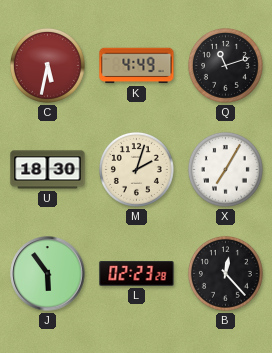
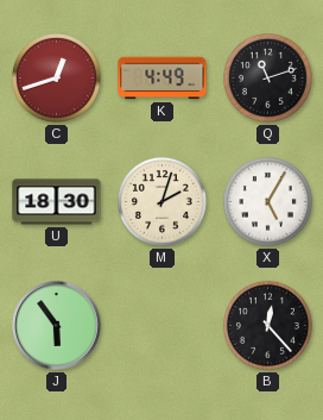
C: 5:32 -> 12:42 (56, 77)
X: 7:05 -> 5:05 (267, 201)
L: 02:23 -> none (137, 274)
